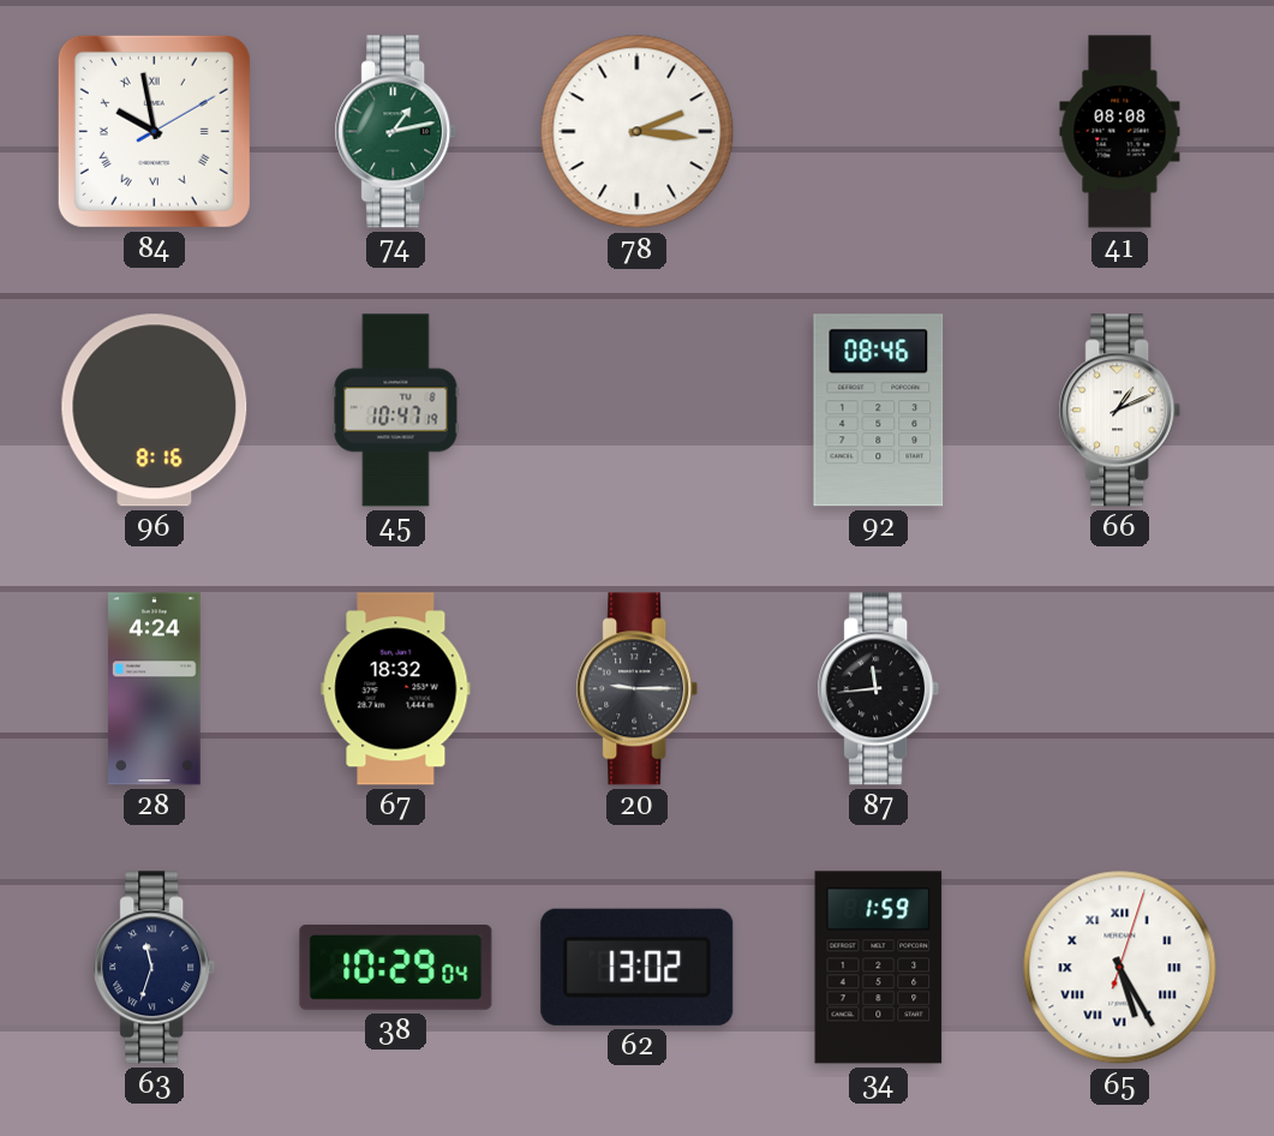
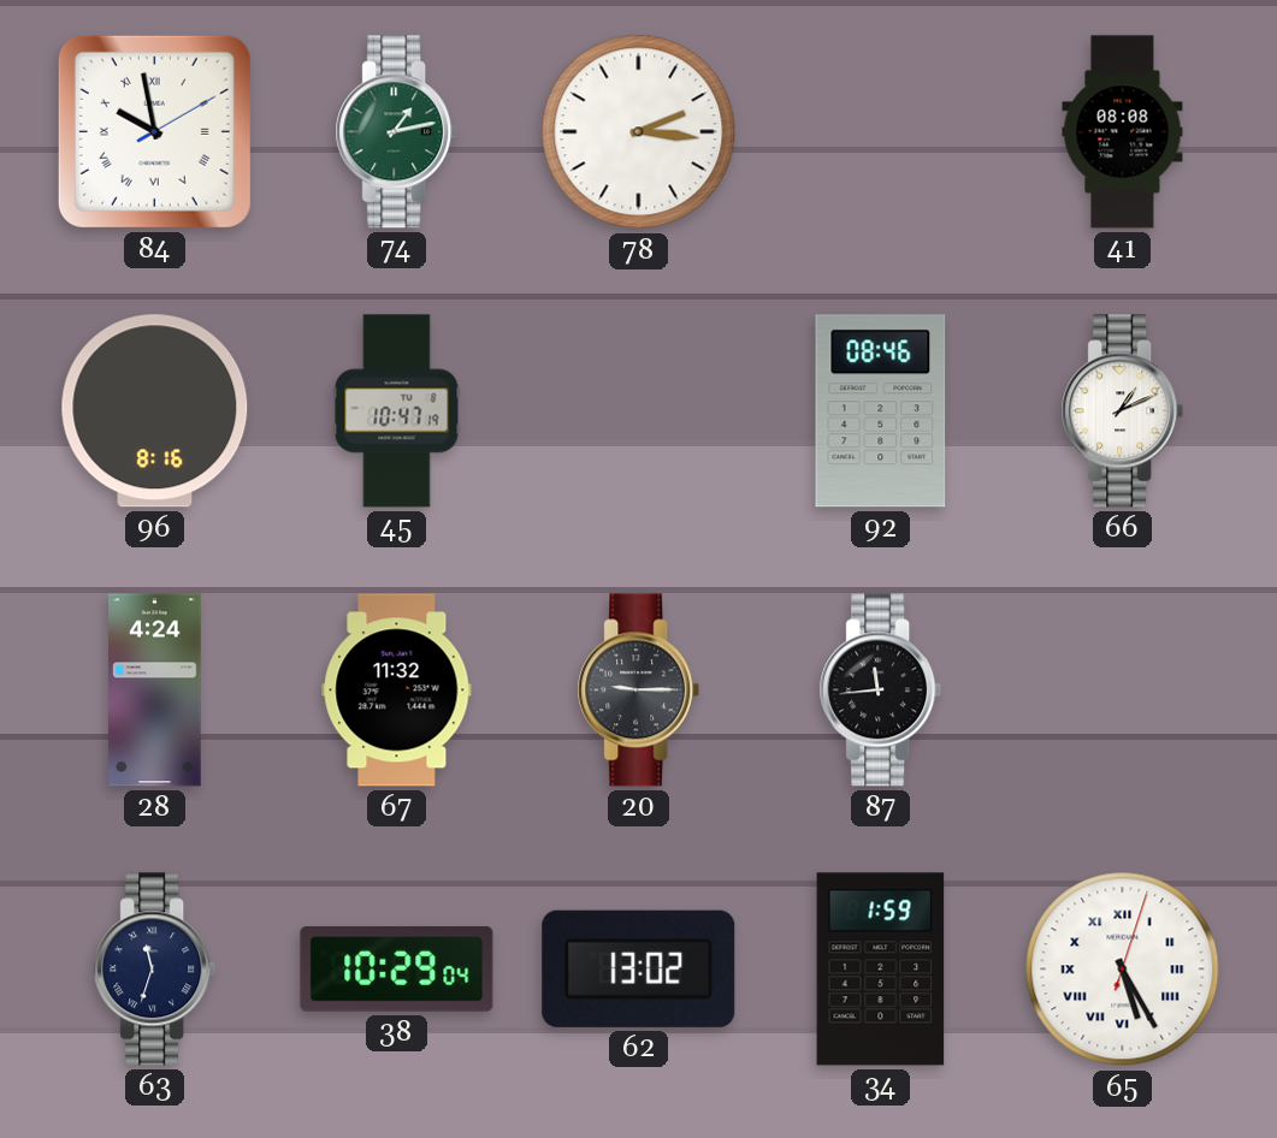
67: 18:32 -> 11:32 (397, 690)
